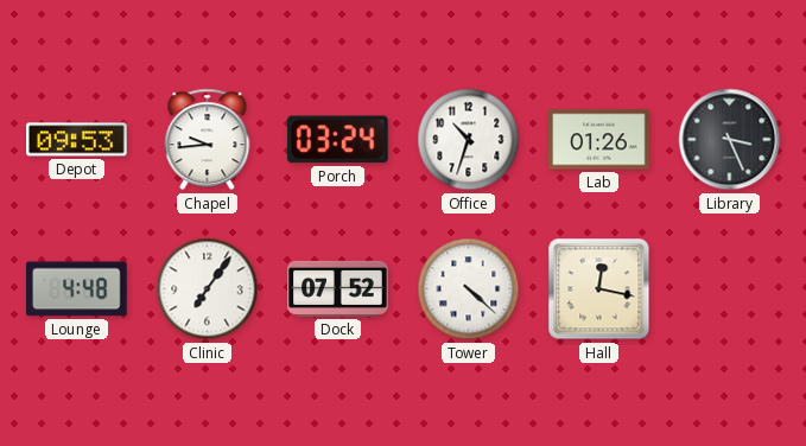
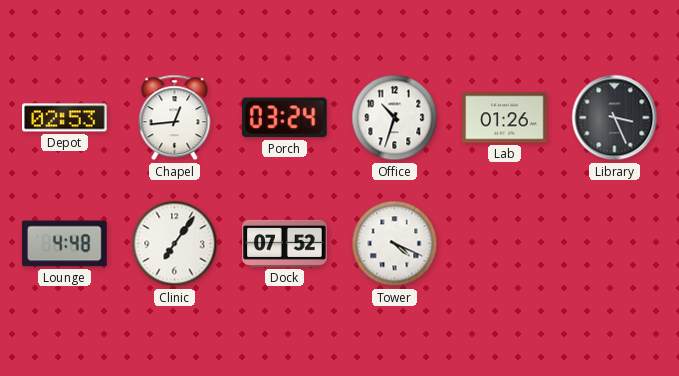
Depot: 09:53 -> 02:53 (65, 118)
Chapel: 9:44 -> 12:44 (175, 118)
Tower: 4:22 -> 4:19 (395, 244)
Hall: 12:17 -> none (599, 289)
